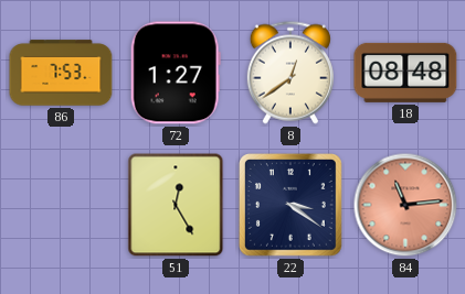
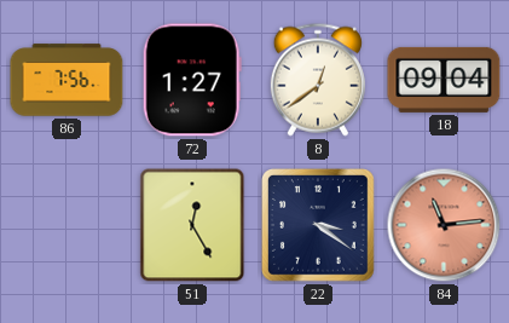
86: 7:53 -> 7:56 (66, 80)
18: 08:48 -> 09:04 (444, 80)
